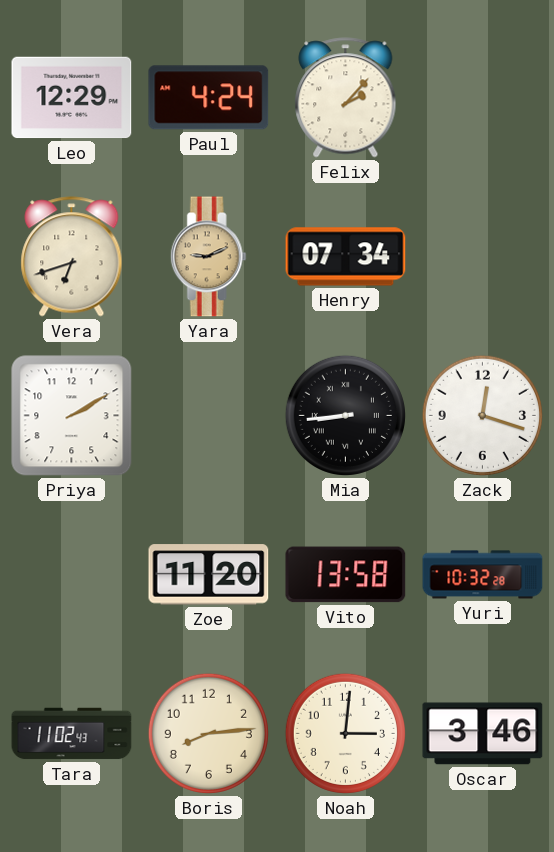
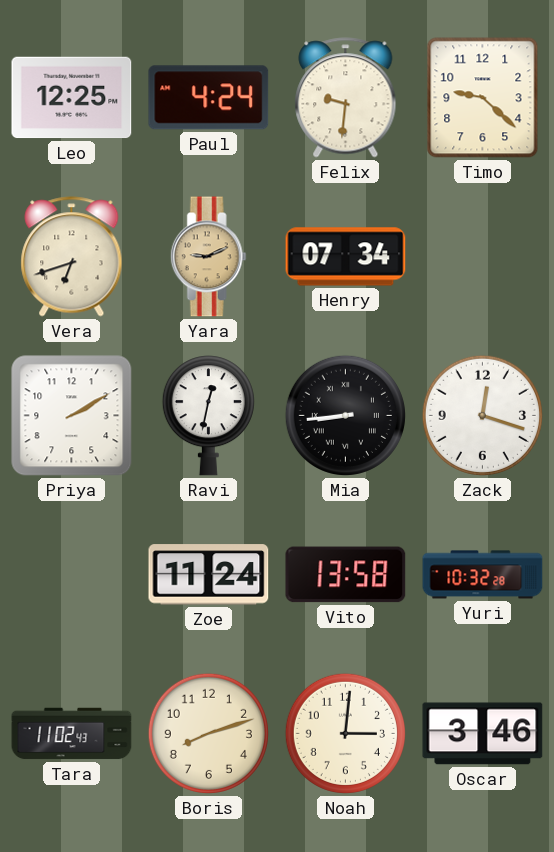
Leo: 12:29 -> 12:25 (72, 98)
Felix: 2:07 -> 9:31 (346, 98)
Timo: none -> 9:22 (483, 98)
Ravi: none -> 12:32 (208, 416)
Zoe: 11:20 -> 11:24 (209, 575)
Boris: 8:14 -> 8:12 (208, 733)
